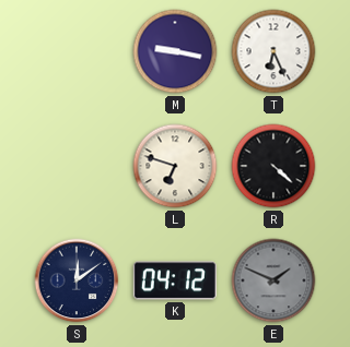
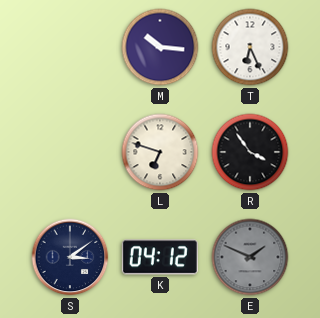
M: 9:17 -> 10:16 (160, 47)
R: 4:22 -> 3:54 (250, 152)
S: 12:09 -> 3:09 (70, 257)
